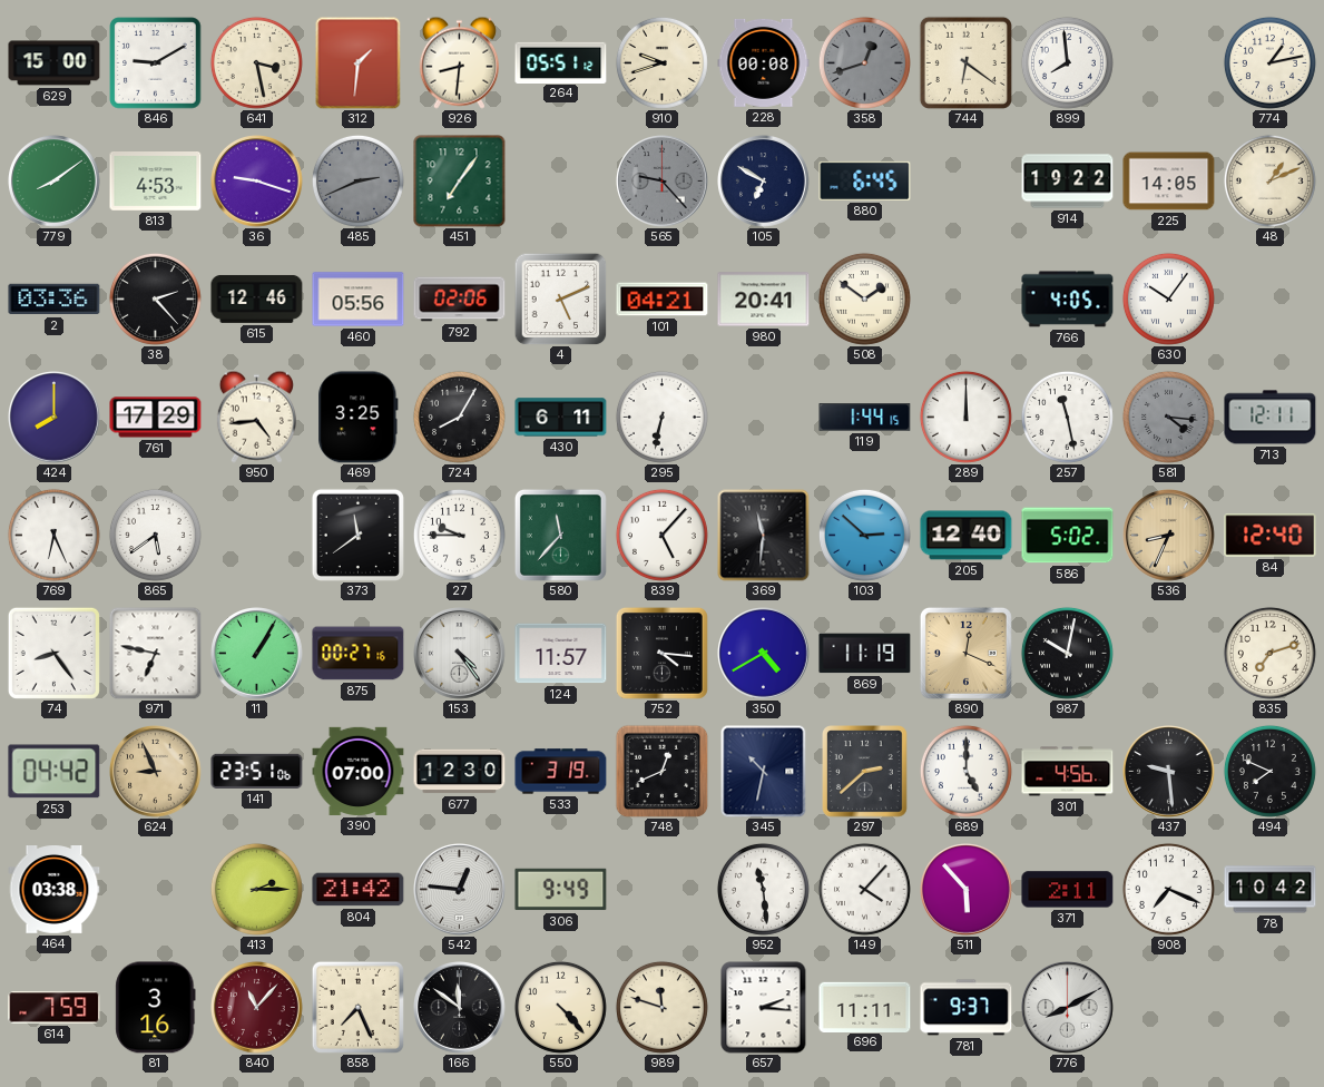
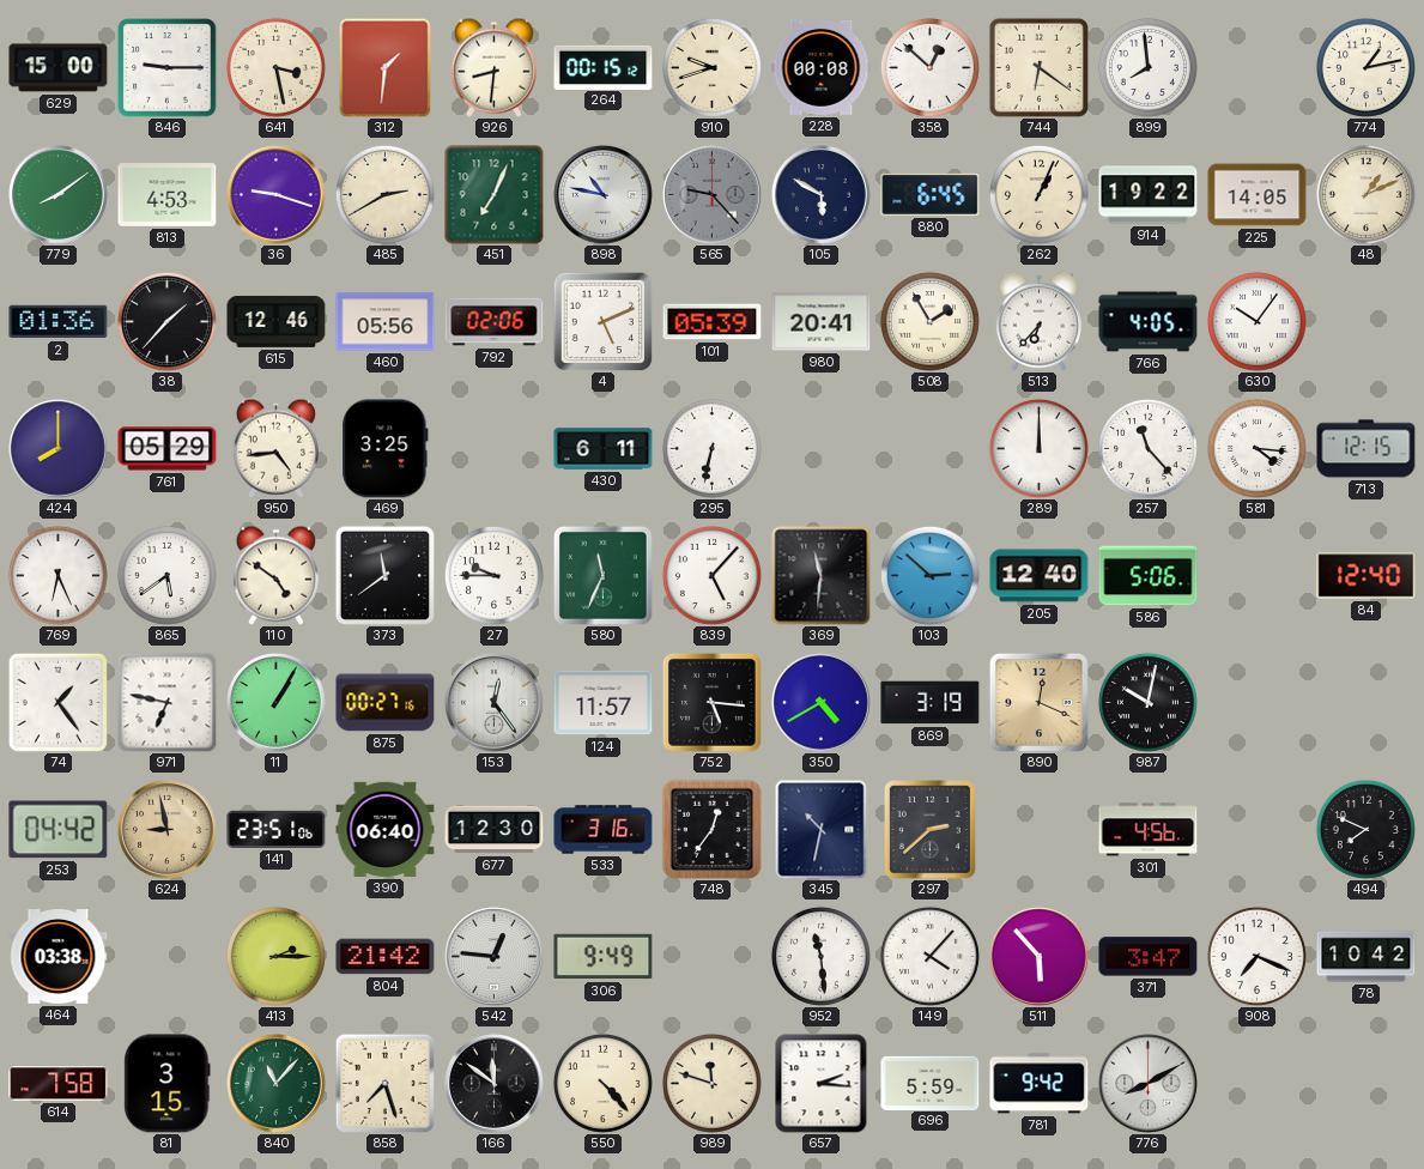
846: 9:10 -> 9:15 (168, 68)
264: 05:51 -> 00:15 (604, 67)
358: 12:42 -> 12:52 (929, 67)
358 dial: grey -> white (929, 67)
485: 2:41 -> 2:40 (384, 194)
485 dial: grey -> cream (384, 194)
451: 7:06 -> 7:04 (495, 195)
898: none -> 10:47 (604, 195)
105: 6:50 -> 5:50 (822, 195)
262: none -> 1:04 (1038, 194)
2: 03:36 -> 01:36 (59, 322)
38: 2:23 -> 1:37 (166, 321)
101: 04:21 -> 05:39 (713, 322)
508: 1:51 -> 1:55 (929, 321)
513: none -> 6:37 (1038, 321)
761: 17:29 -> 05:29 (168, 449)
724: 8:05 -> none (459, 417)
119: 1:44 -> none (865, 418)
257: 11:28 -> 11:23 (1147, 448)
581 dial: grey -> white (1256, 448)
713: 12:11 -> 12:15 (1367, 449)
110: none -> 4:51 (275, 575)
580: 11:37 -> 11:34 (602, 575)
586: 5:02 -> 5:06 (1149, 576)
536: 8:34 -> none (1169, 536)
74: 8:24 -> 1:24 (57, 702)
153: 4:24 -> 12:24 (495, 703)
752: 4:16 -> 5:16 (711, 702)
869: 11:19 -> 3:19 (931, 703)
835: 7:12 -> none (1269, 653)
624: 8:56 -> 8:58 (168, 830)
390: 07:00 -> 06:40 (386, 829)
533: 3:19 -> 3:16 (604, 830)
748: 12:41 -> 12:36 (711, 829)
689: 5:00 -> none (965, 771)
437: 9:29 -> none (1169, 772)
371: 2:11 -> 3:47 (1149, 957)
614: 7:59 -> 7:58 (59, 1084)
81: 3:16 -> 3:15 (168, 1084)
840 dial: burgundy -> green (277, 1084)
858: 7:26 -> 7:27 (384, 1083)
696: 11:11 -> 5:59 (931, 1083)
781: 9:37 -> 9:42 (1040, 1084)
